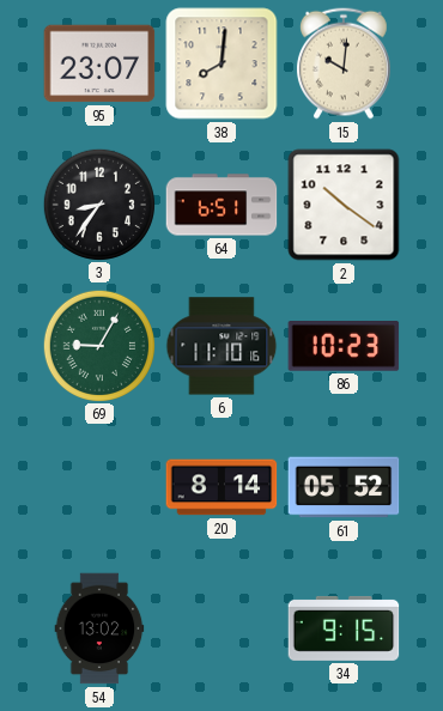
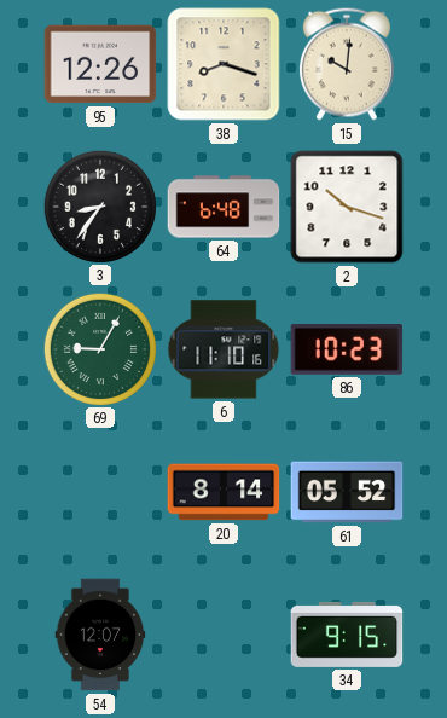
95: 23:07 -> 12:26 (100, 64)
38: 8:01 -> 8:18 (224, 64)
64: 6:51 -> 6:48 (224, 207)
2: 10:21 -> 10:18 (347, 207)
54: 13:02 -> 12:07 (100, 635)
